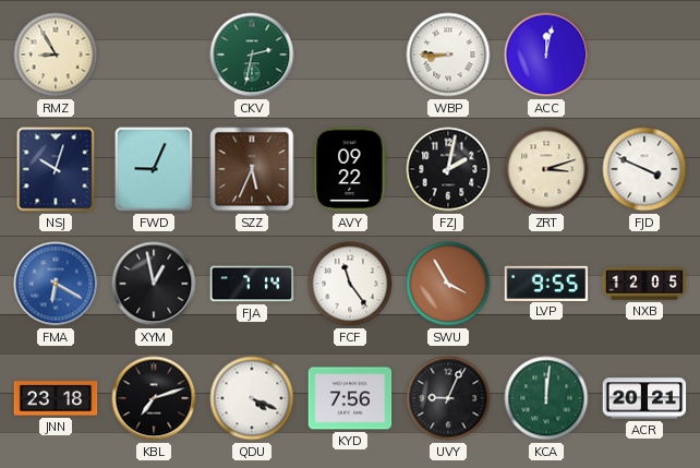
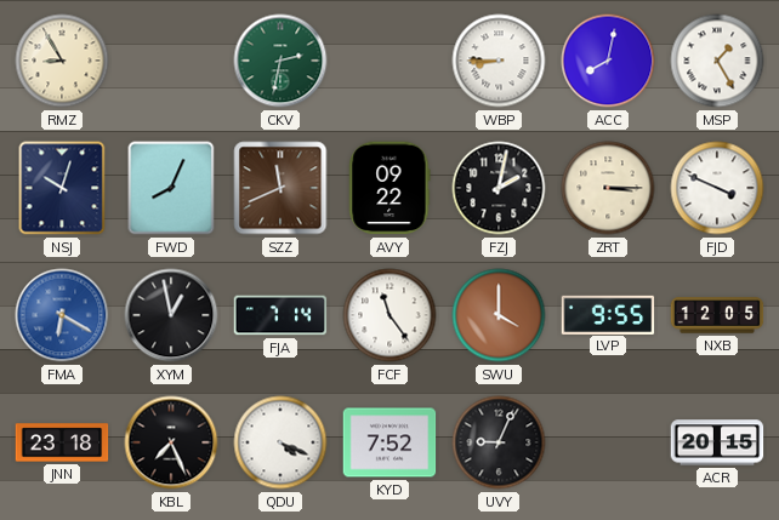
ACC: 12:02 -> 8:02 (608, 61)
MSP: none -> 1:25 (717, 61)
FWD: 9:04 -> 8:04 (171, 188)
SZZ: 5:34 -> 11:41 (280, 188)
ZRT: 3:12 -> 3:15 (608, 188)
SWU: 3:55 -> 4:00 (499, 315)
KBL: 7:12 -> 7:26 (171, 442)
KYD: 7:56 -> 7:52 (389, 442)
KCA: 12:01 -> none (546, 398)
ACR: 20:21 -> 20:15 (717, 442)
